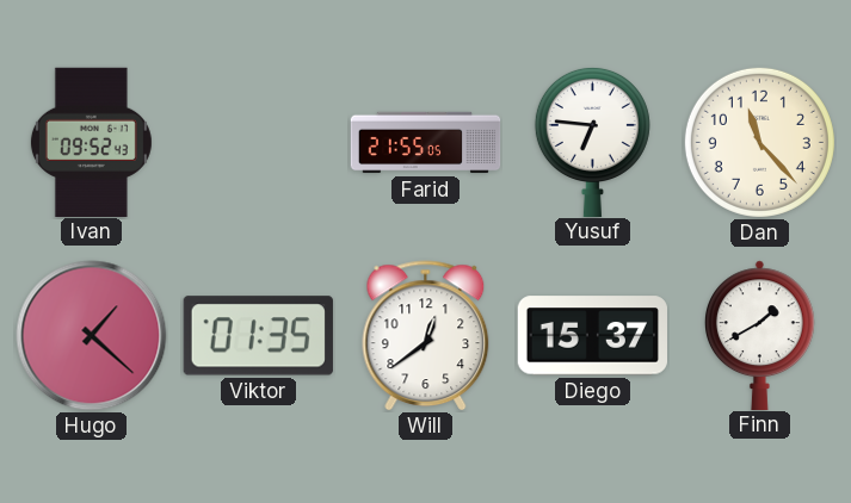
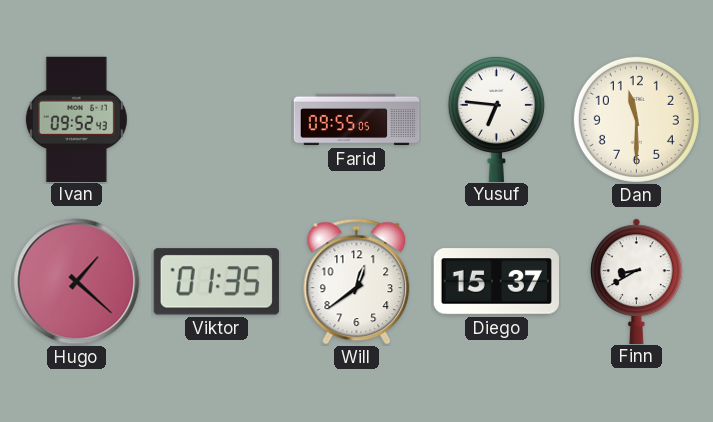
Farid: 21:55 -> 09:55 (357, 120)
Dan: 11:23 -> 11:30 (636, 119)
Finn: 1:40 -> 8:40 (636, 281)
